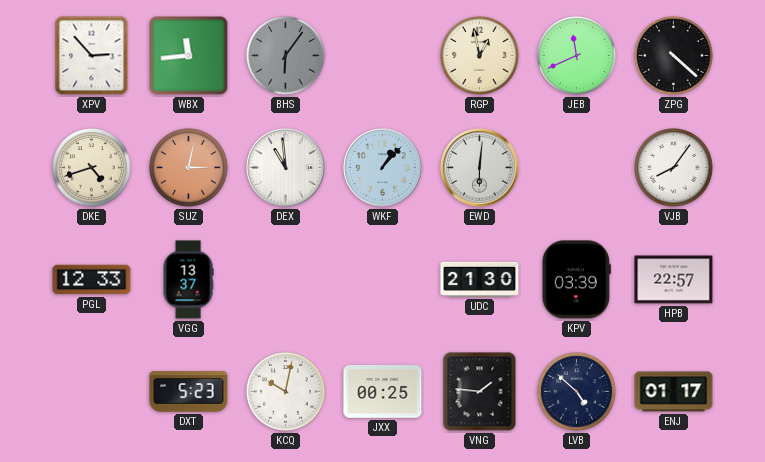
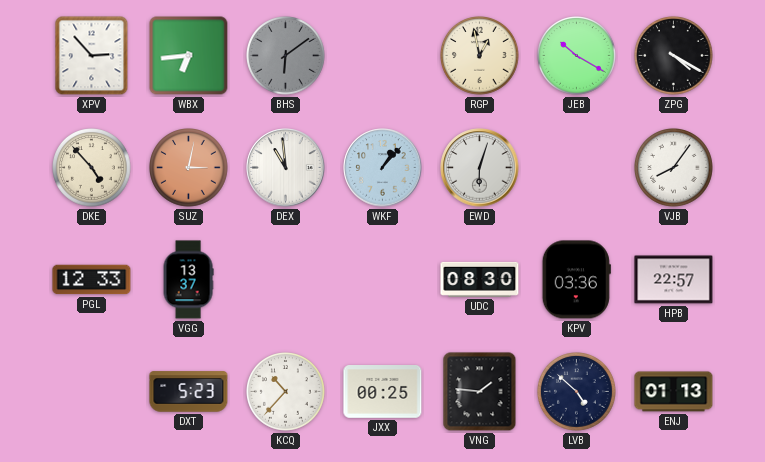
WBX: 11:44 -> 6:44 (189, 56)
BHS: 6:06 -> 6:09 (286, 56)
JEB: 11:41 -> 10:20 (577, 56)
ZPG: 4:22 -> 4:20 (674, 56)
DKE: 4:42 -> 4:53 (92, 168)
EWD: 6:01 -> 6:03 (480, 168)
UDC: 21:30 -> 08:30 (480, 279)
KPV: 03:39 -> 03:36 (576, 280)
KCQ: 10:02 -> 10:37 (286, 392)
ENJ: 01:17 -> 01:13 (674, 392)
